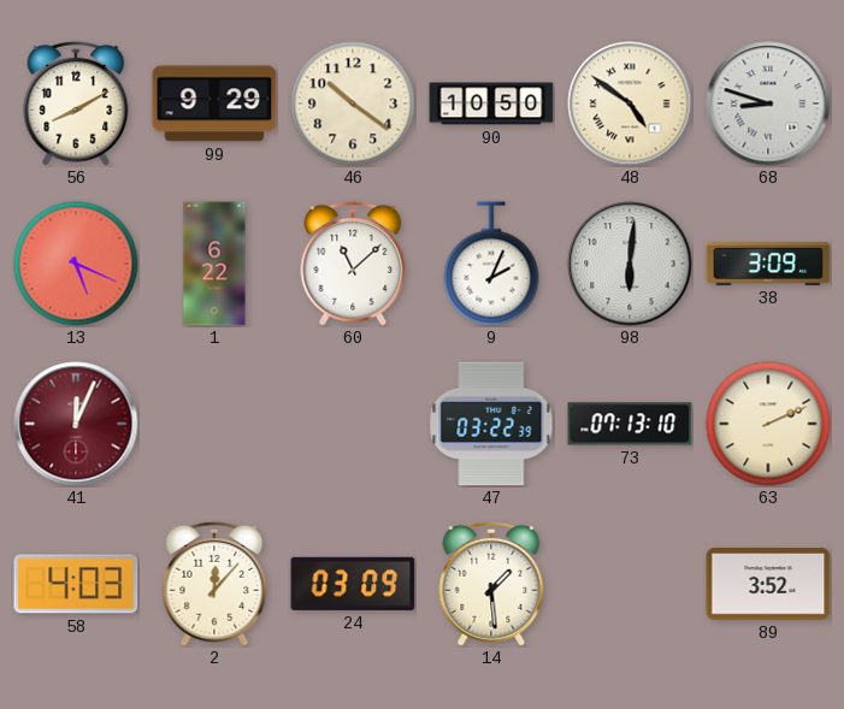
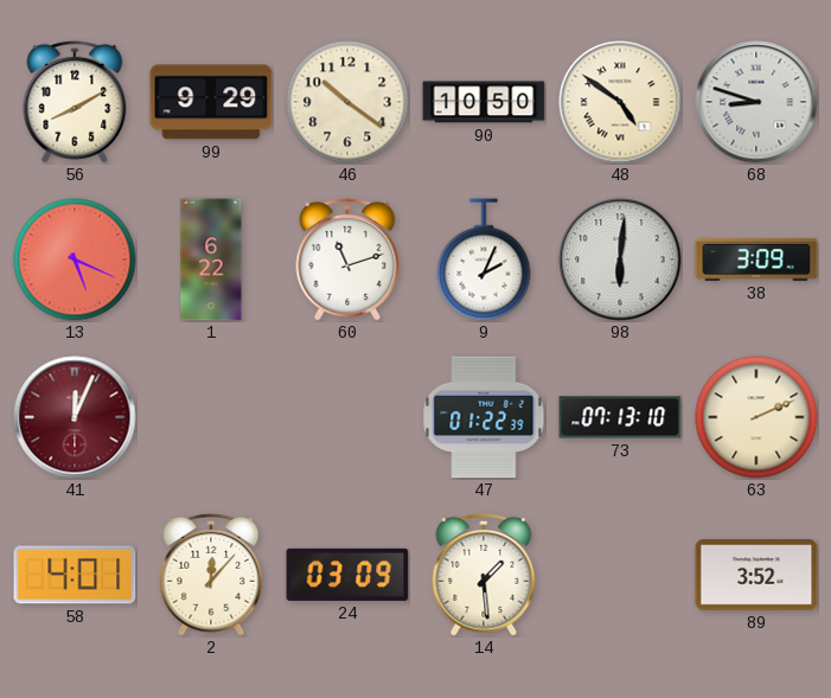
60: 11:08 -> 11:12 (347, 260)
47: 03:22 -> 01:22 (484, 417)
58: 4:03 -> 4:01 (75, 575)
